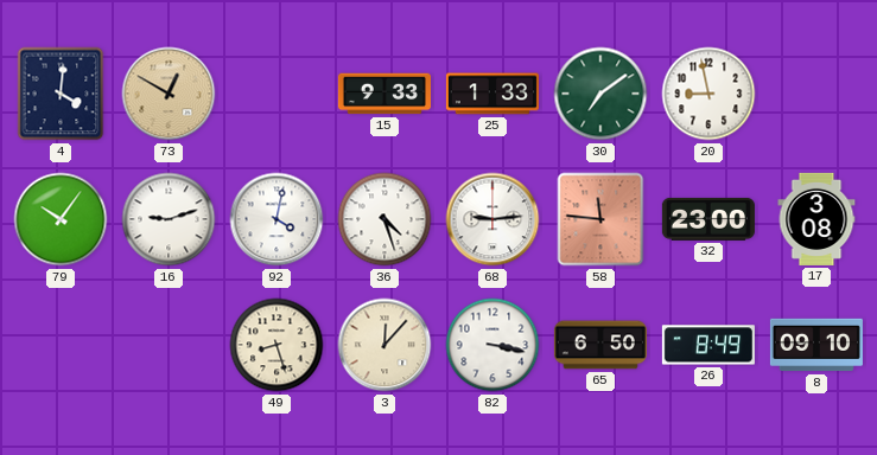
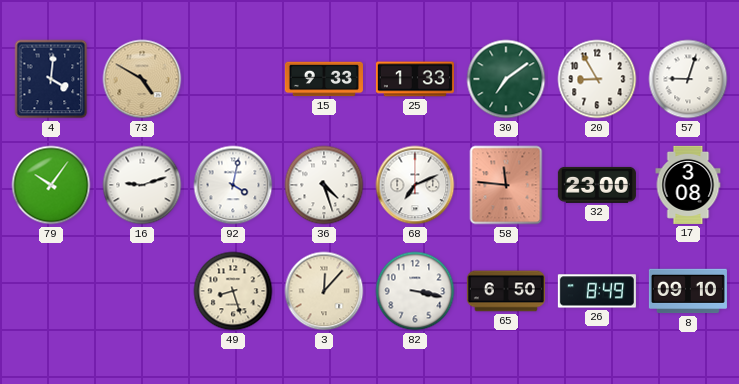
73: 12:50 -> 4:50 (142, 79)
20: 8:58 -> 8:55 (597, 79)
57: none -> 9:03 (688, 79)
68: 9:14 -> 7:11 (415, 185)
